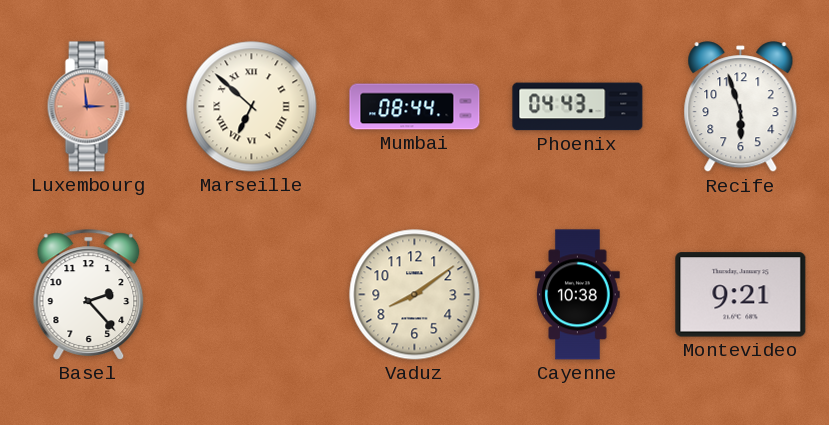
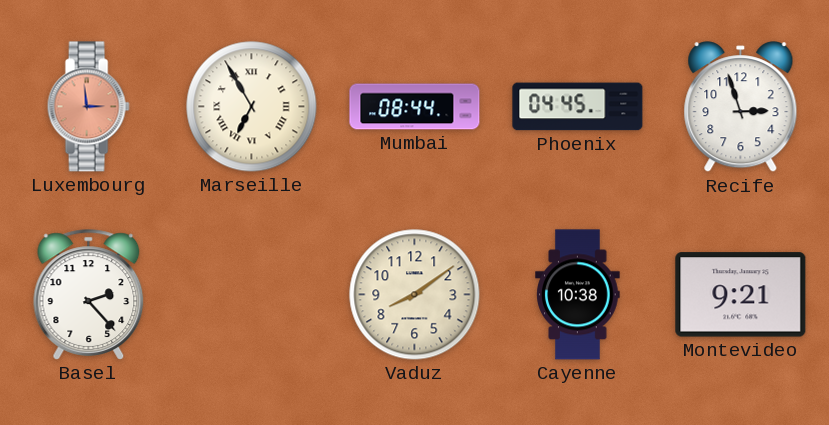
Marseille: 6:52 -> 6:55 (252, 107)
Phoenix: 04:43 -> 04:45 (578, 107)
Recife: 5:57 -> 2:57 (741, 107)
